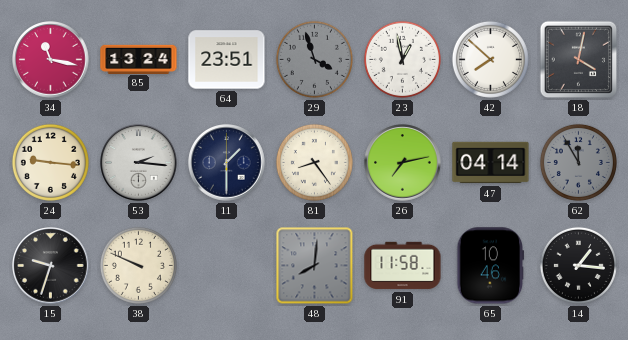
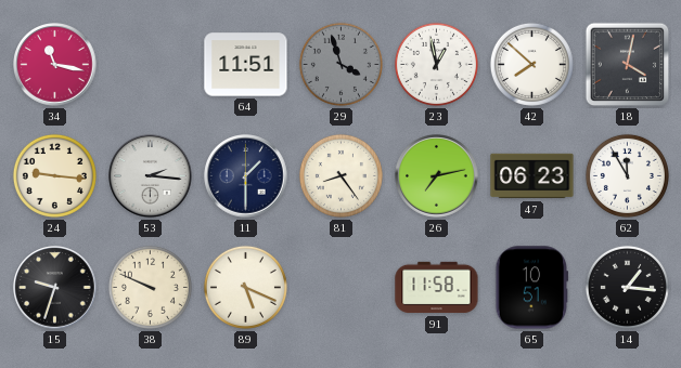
85: 13:24 -> none (139, 59)
64: 23:51 -> 11:51 (246, 65)
47: 04:14 -> 06:23 (532, 176)
62 dial: grey -> white (627, 175)
89: none -> 5:19 (245, 287)
48: 8:01 -> none (315, 266)
65: 10:46 -> 10:51 (532, 288)
